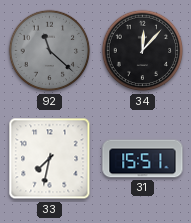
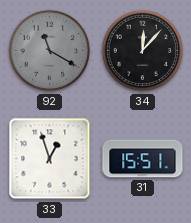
92: 11:22 -> 11:20 (50, 51)
33: 7:32 -> 12:57 (50, 159)
